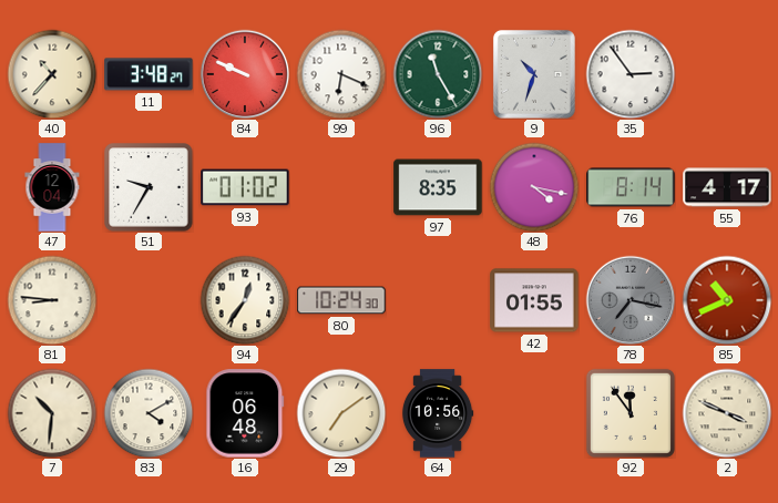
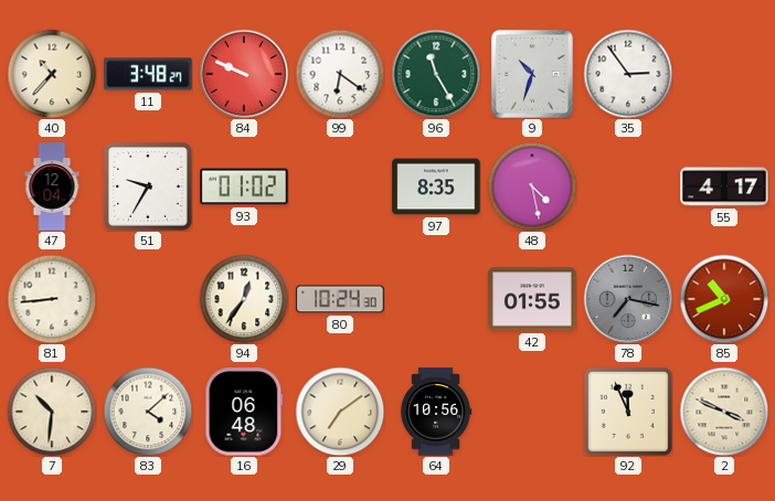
99: 6:19 -> 6:21 (340, 74)
48: 4:17 -> 4:28 (532, 186)
76: 8:14 -> none (631, 187)
81: 8:46 -> 8:44 (52, 299)
83: 4:10 -> 4:08 (148, 412)
92: 11:54 -> 11:56 (628, 412)
